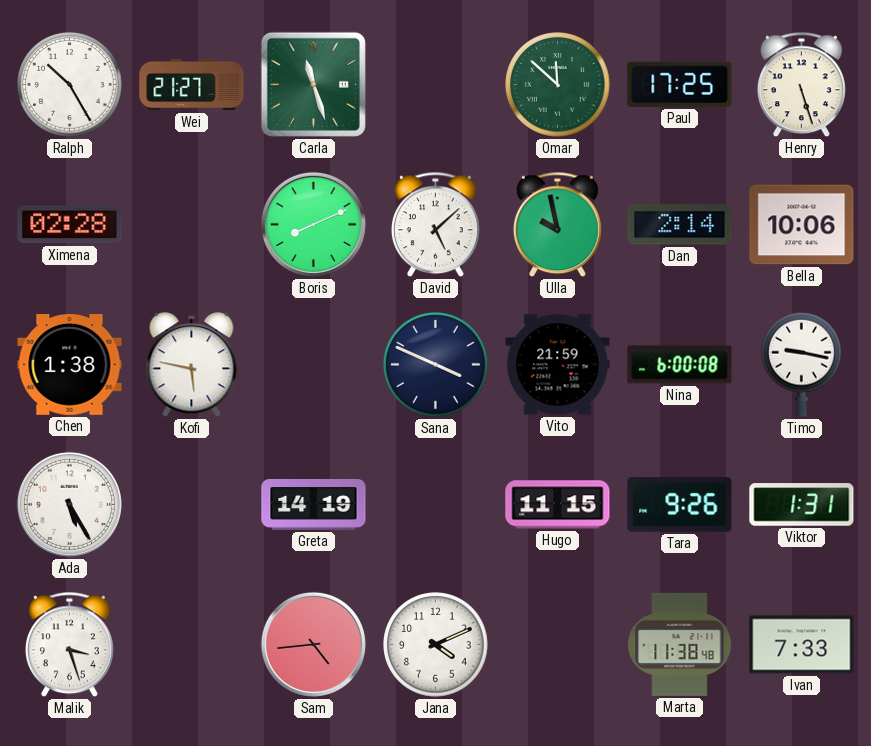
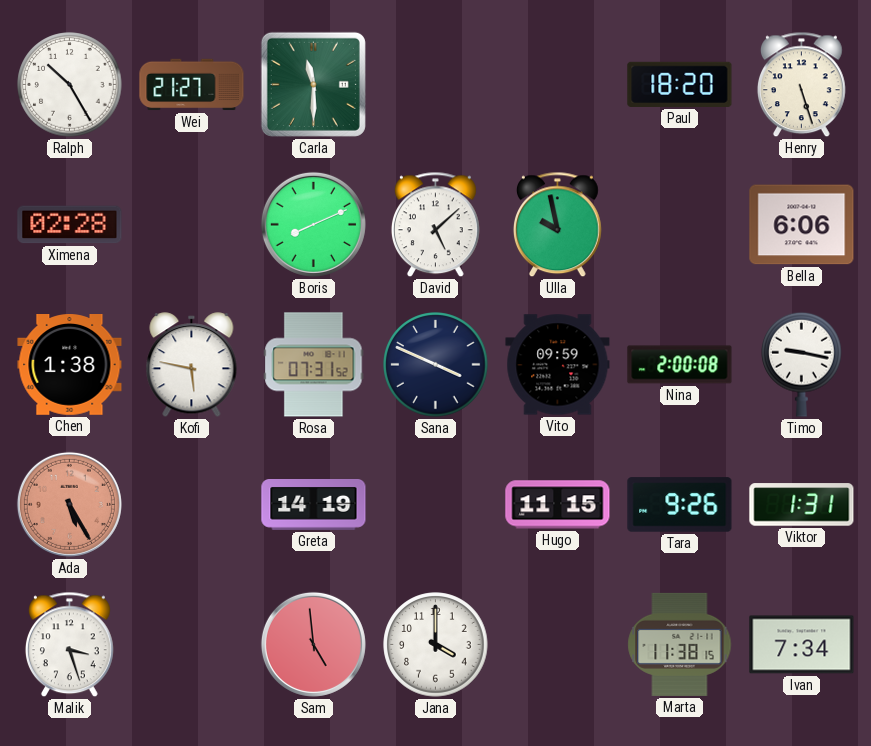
Carla: 11:27 -> 11:30 (313, 84)
Omar: 11:52 -> none (558, 85)
Paul: 17:25 -> 18:20 (680, 84)
Dan: 2:14 -> none (680, 225)
Bella: 10:06 -> 6:06 (802, 225)
Rosa: none -> 07:31 (314, 365)
Vito: 21:59 -> 09:59 (558, 365)
Nina: 6:00 -> 2:00 (680, 365)
Ada dial: white -> salmon (69, 504)
Sam: 4:44 -> 4:59 (313, 644)
Jana: 4:11 -> 4:00 (436, 645)
Marta: 11:38:48 -> 11:38:15 (680, 644)
Ivan: 7:33 -> 7:34 (802, 645)
